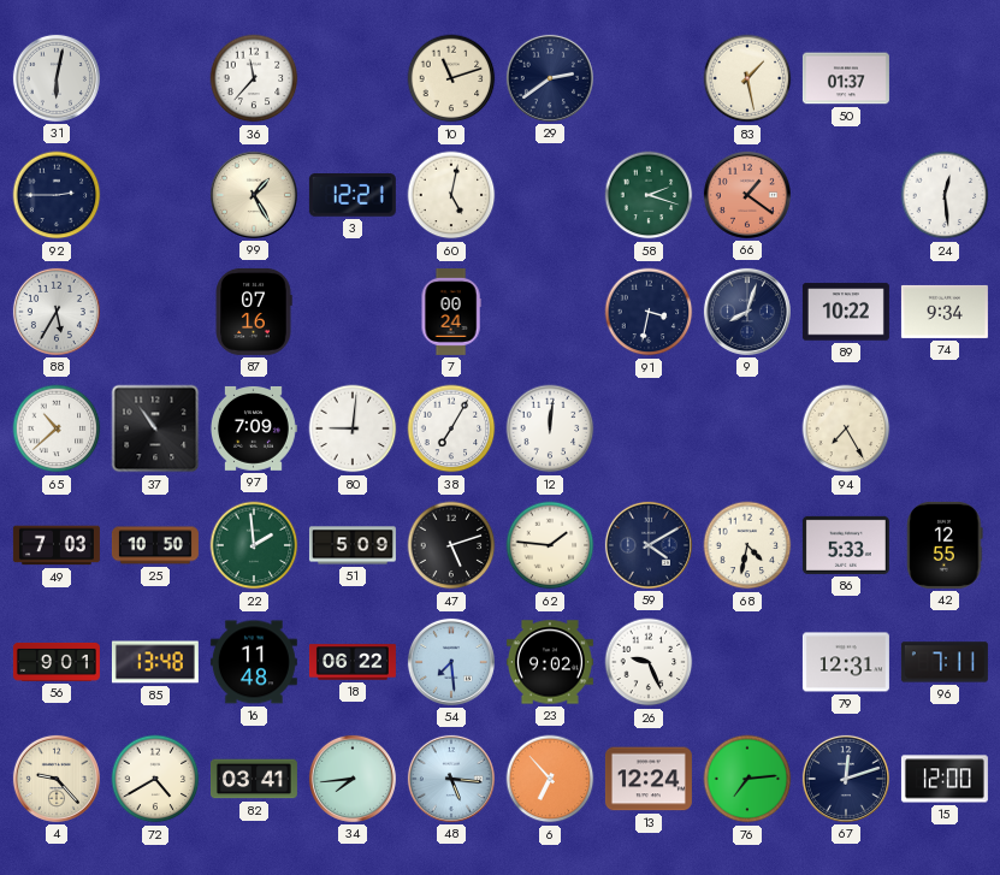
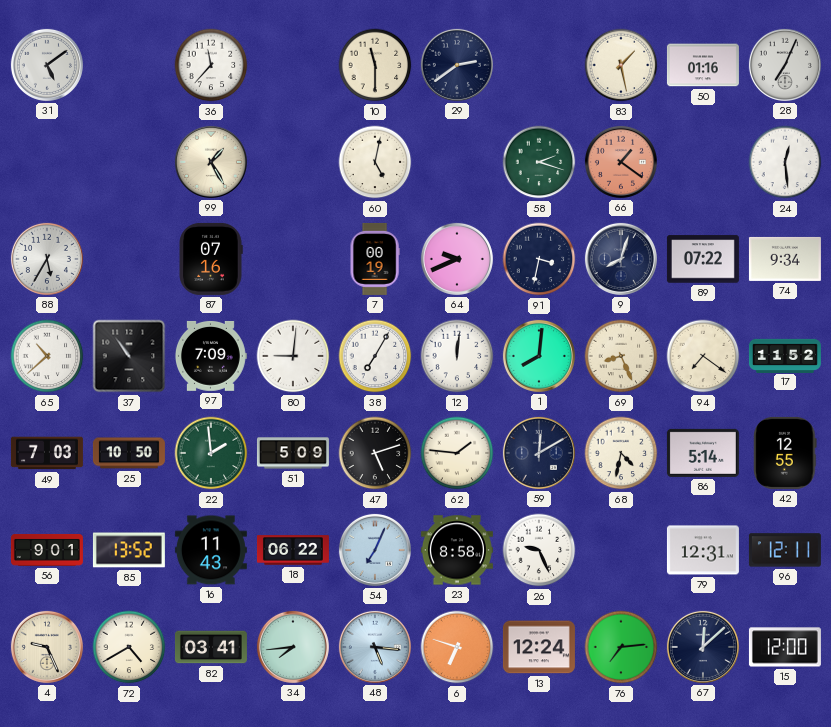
31: 6:02 -> 5:09 (47, 65)
10: 11:12 -> 11:30 (375, 65)
50: 01:37 -> 01:16 (703, 65)
28: none -> 7:04 (785, 65)
92: 2:45 -> none (57, 195)
3: 12:21 -> none (353, 196)
7: 00:24 -> 00:19 (375, 259)
64: none -> 9:41 (457, 259)
89: 10:22 -> 07:22 (703, 259)
1: none -> 8:01 (539, 356)
69: none -> 8:26 (621, 356)
94: 7:25 -> 7:21 (703, 356)
17: none -> 11:52 (785, 355)
59: 4:10 -> 12:10 (539, 453)
86: 5:33 -> 5:14 (703, 453)
85: 13:48 -> 13:52 (129, 550)
16: 11:48 -> 11:43 (211, 550)
54: 7:29 -> 7:04 (375, 550)
23: 9:02 -> 8:58 (457, 550)
96: 7:11 -> 12:11 (785, 550)
4: 9:23 -> 9:26 (47, 647)
6: 6:53 -> 6:48 (457, 647)
67: 12:12 -> 12:08 (703, 647)
